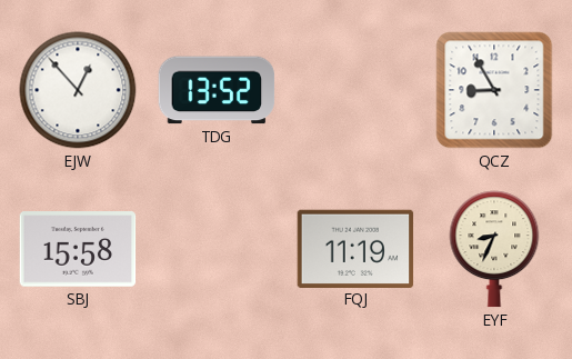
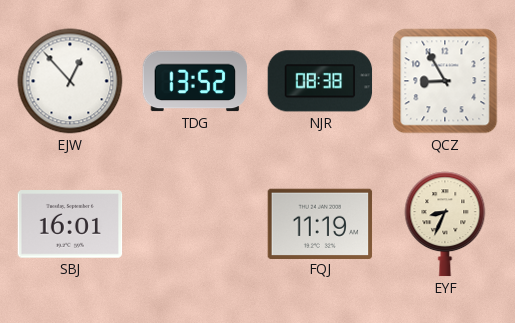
NJR: none -> 08:38 (320, 81)
SBJ: 15:58 -> 16:01 (70, 224)
